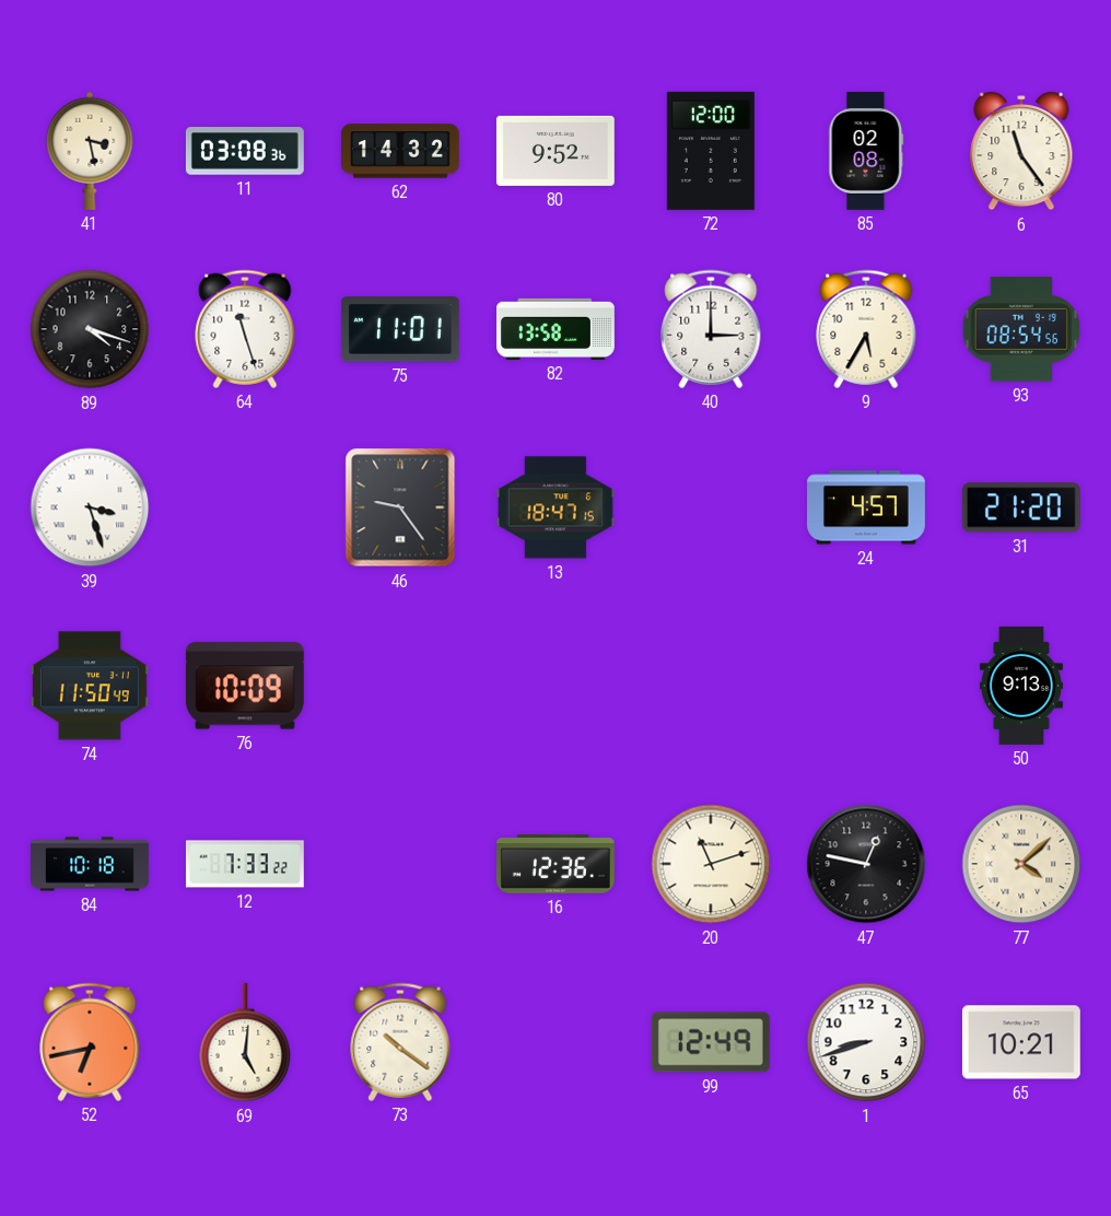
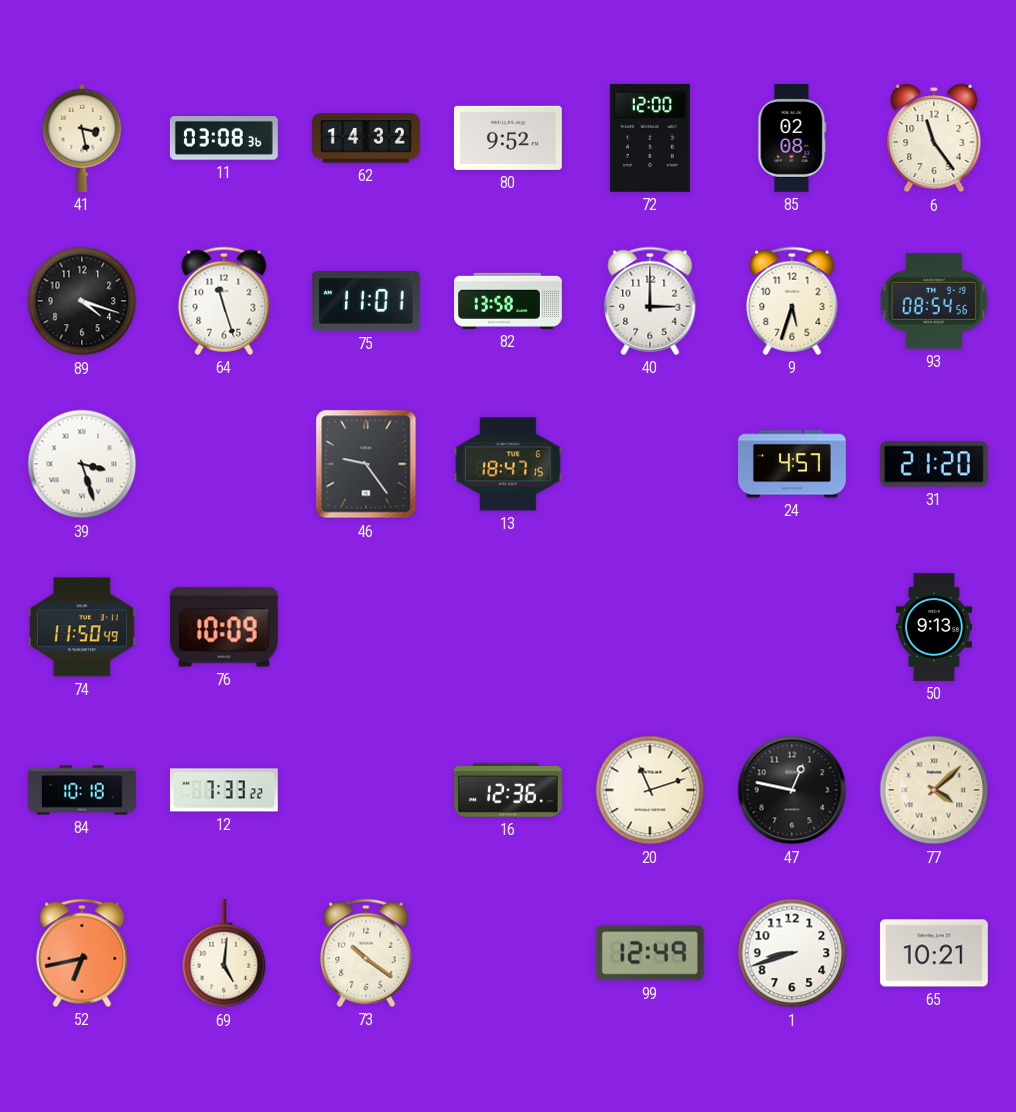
9: 5:35 -> 5:33 (792, 301)
